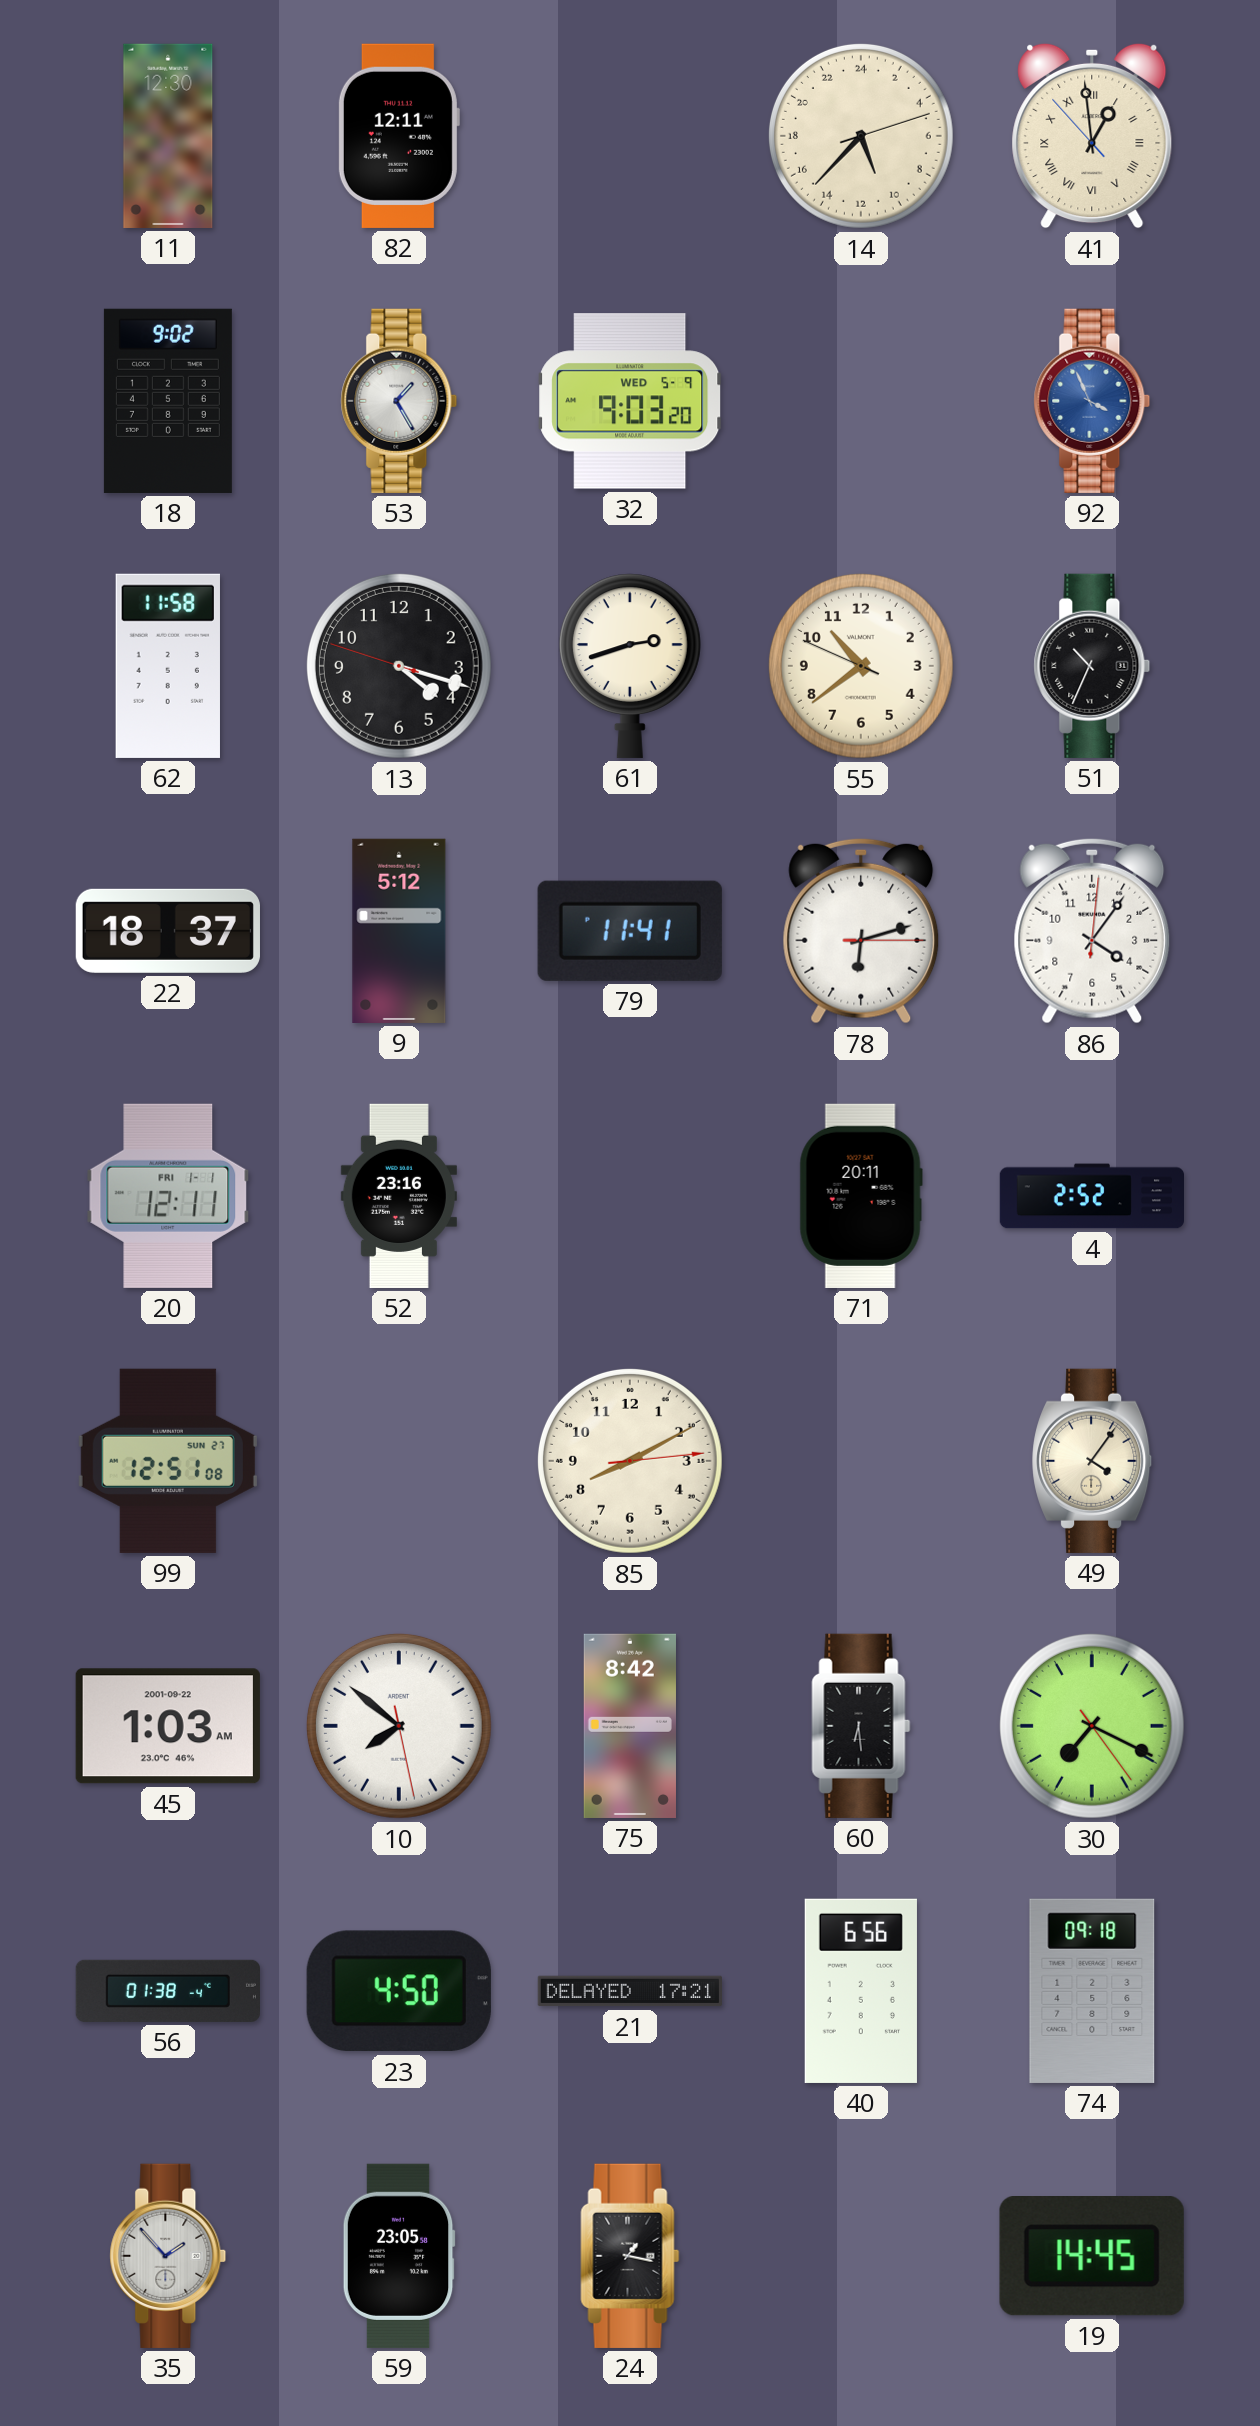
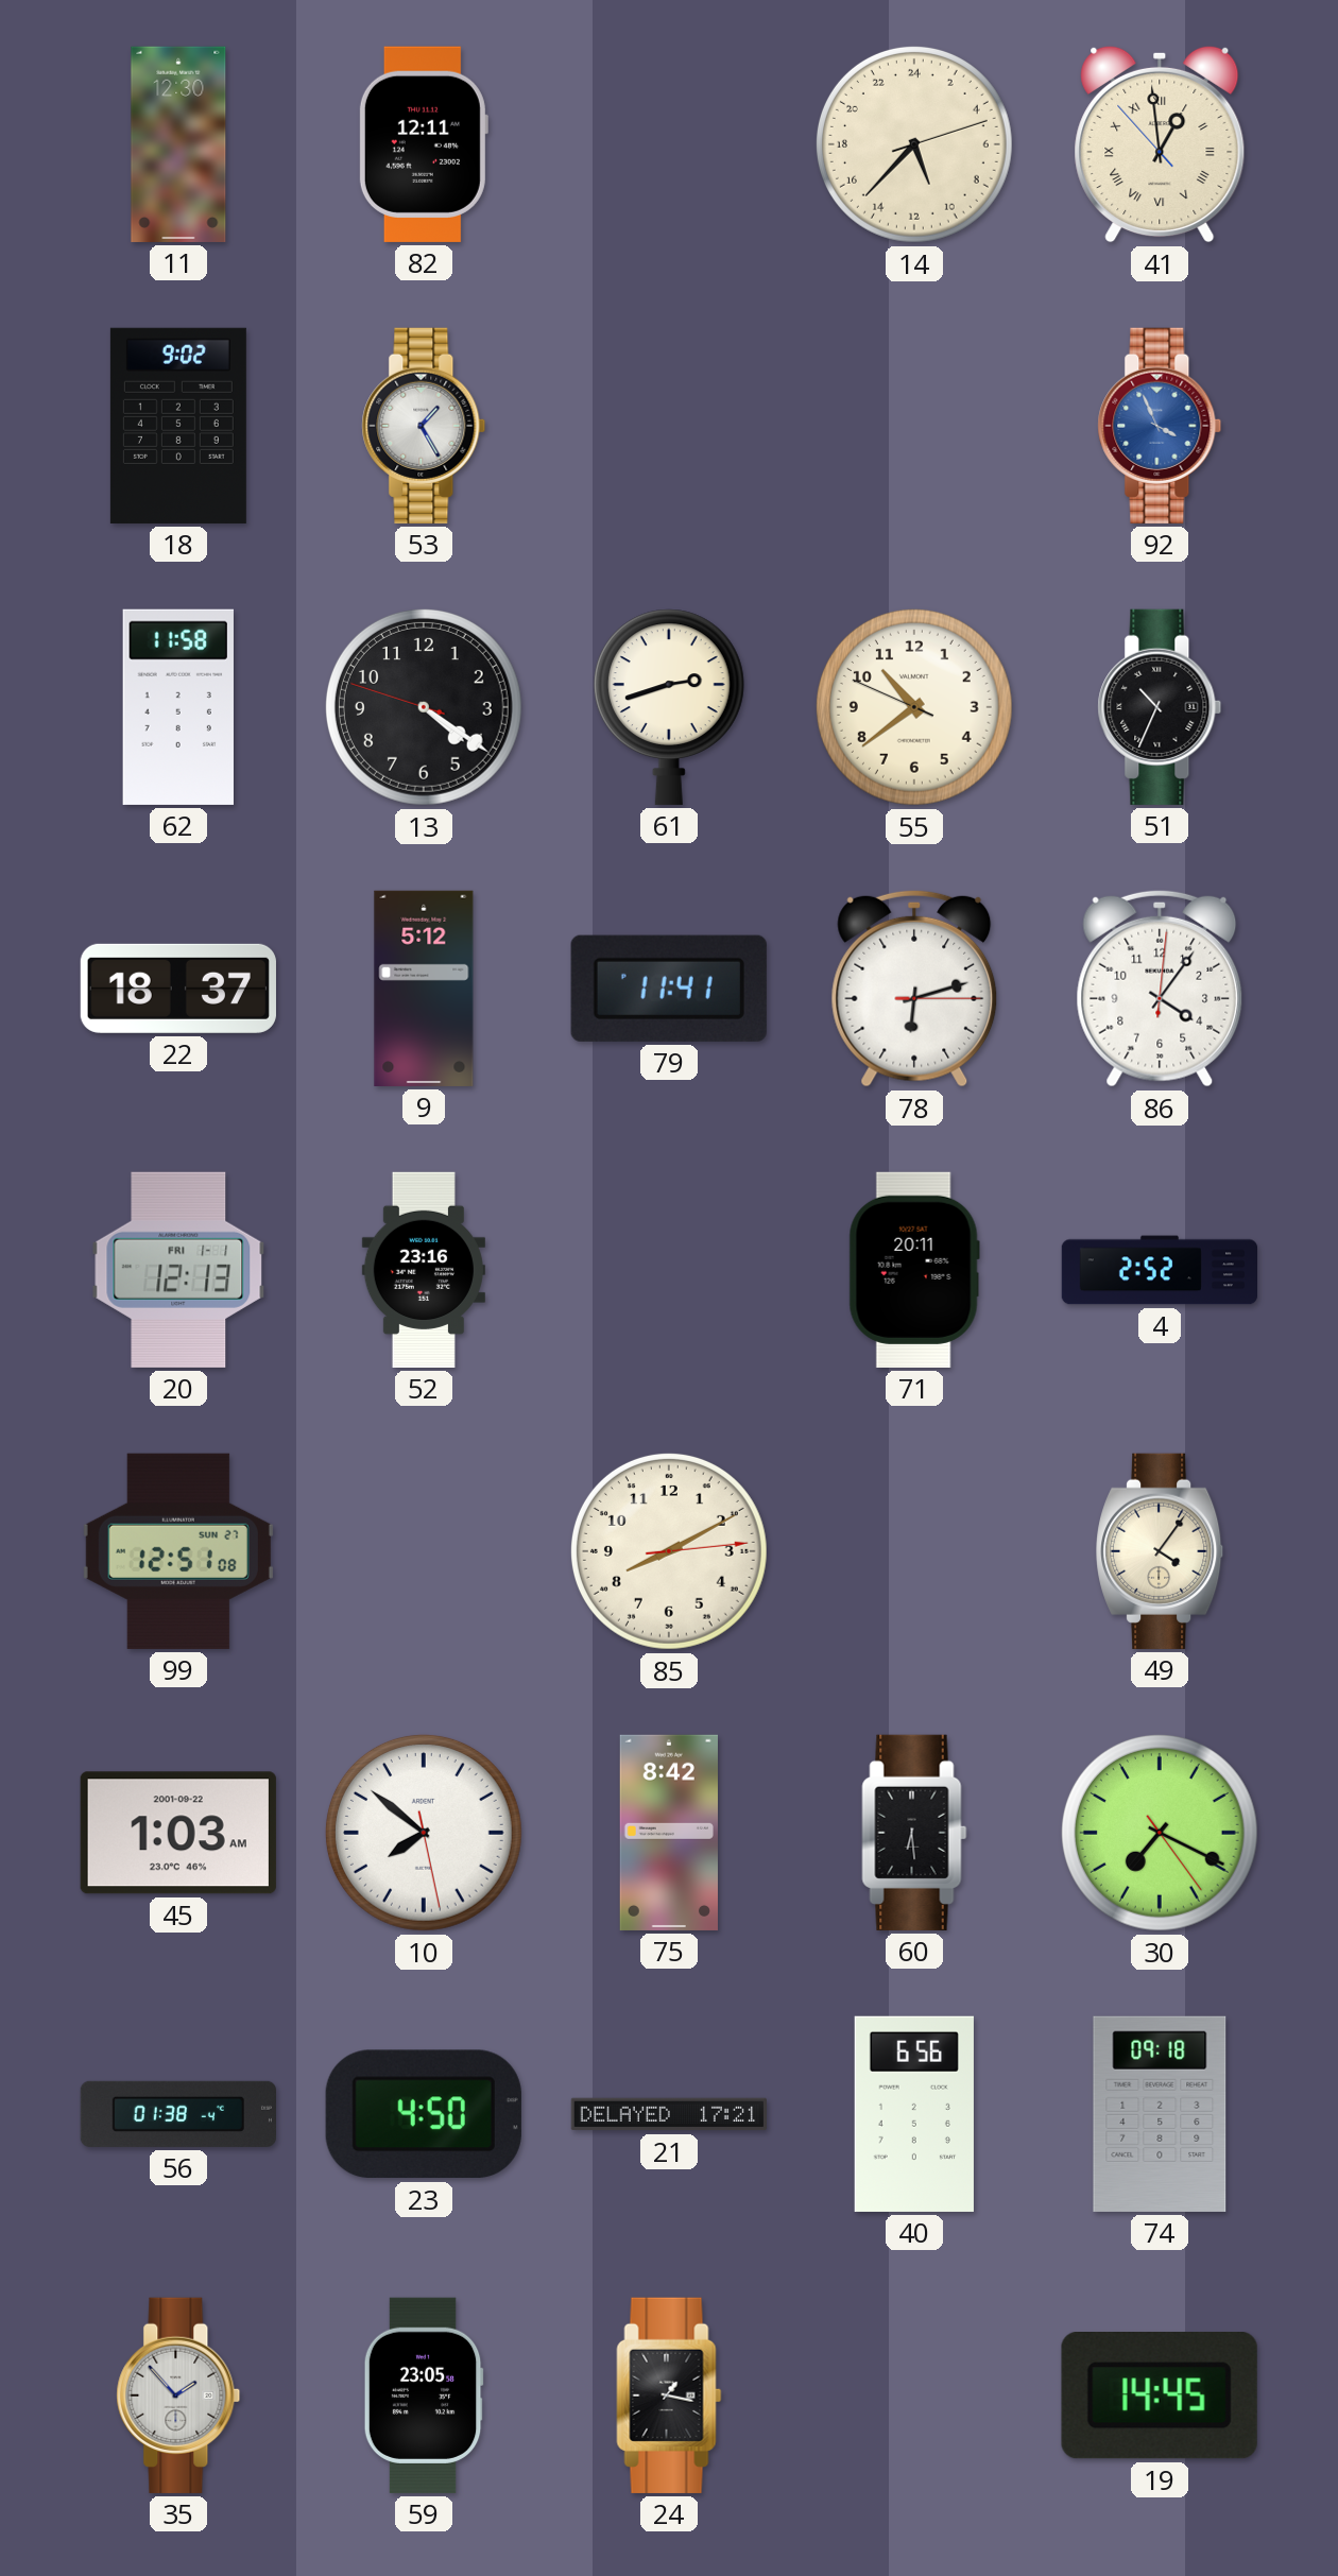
32: 9:03 -> none (630, 401)
13: 4:17 -> 4:20 (424, 707)
20: 12:11 -> 12:13 (178, 1270)
